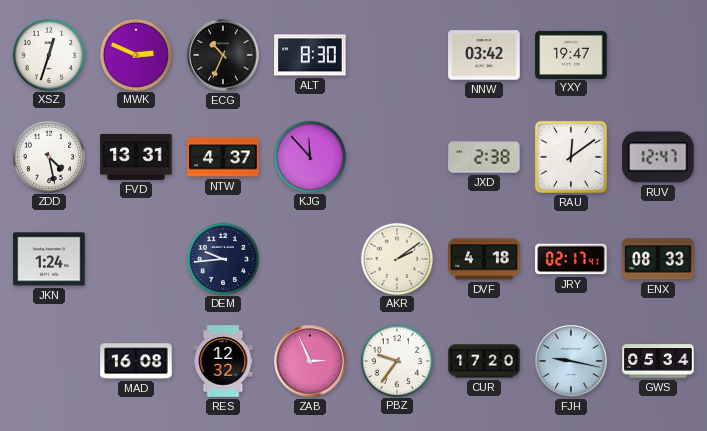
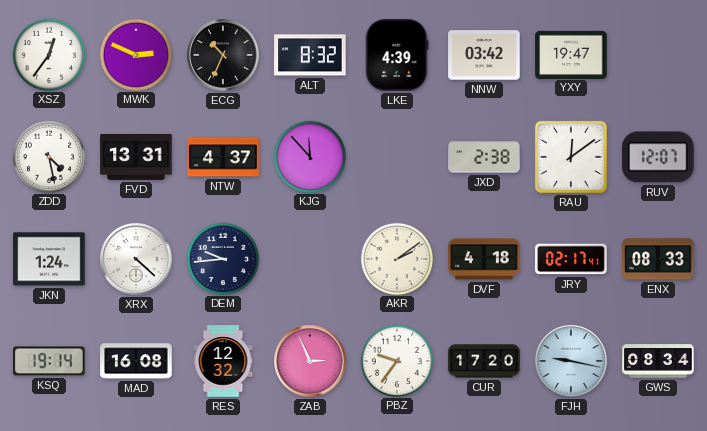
XSZ: 12:33 -> 12:36 (48, 54)
ALT: 8:30 -> 8:32 (310, 55)
LKE: none -> 4:39 (397, 55)
RUV: 12:47 -> 12:07 (658, 157)
XRX: none -> 4:22 (136, 259)
KSQ: none -> 19:14 (49, 361)
GWS: 05:34 -> 08:34 (658, 361)
